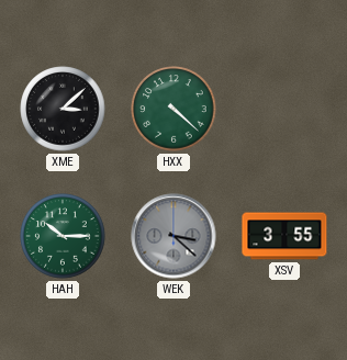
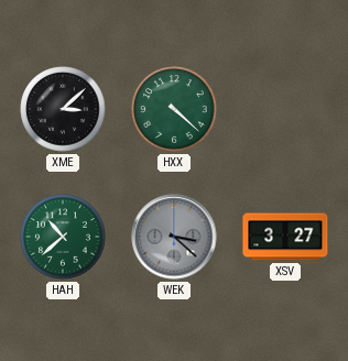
HAH: 10:15 -> 10:38 (63, 237)
XSV: 3:55 -> 3:27 (285, 237)
